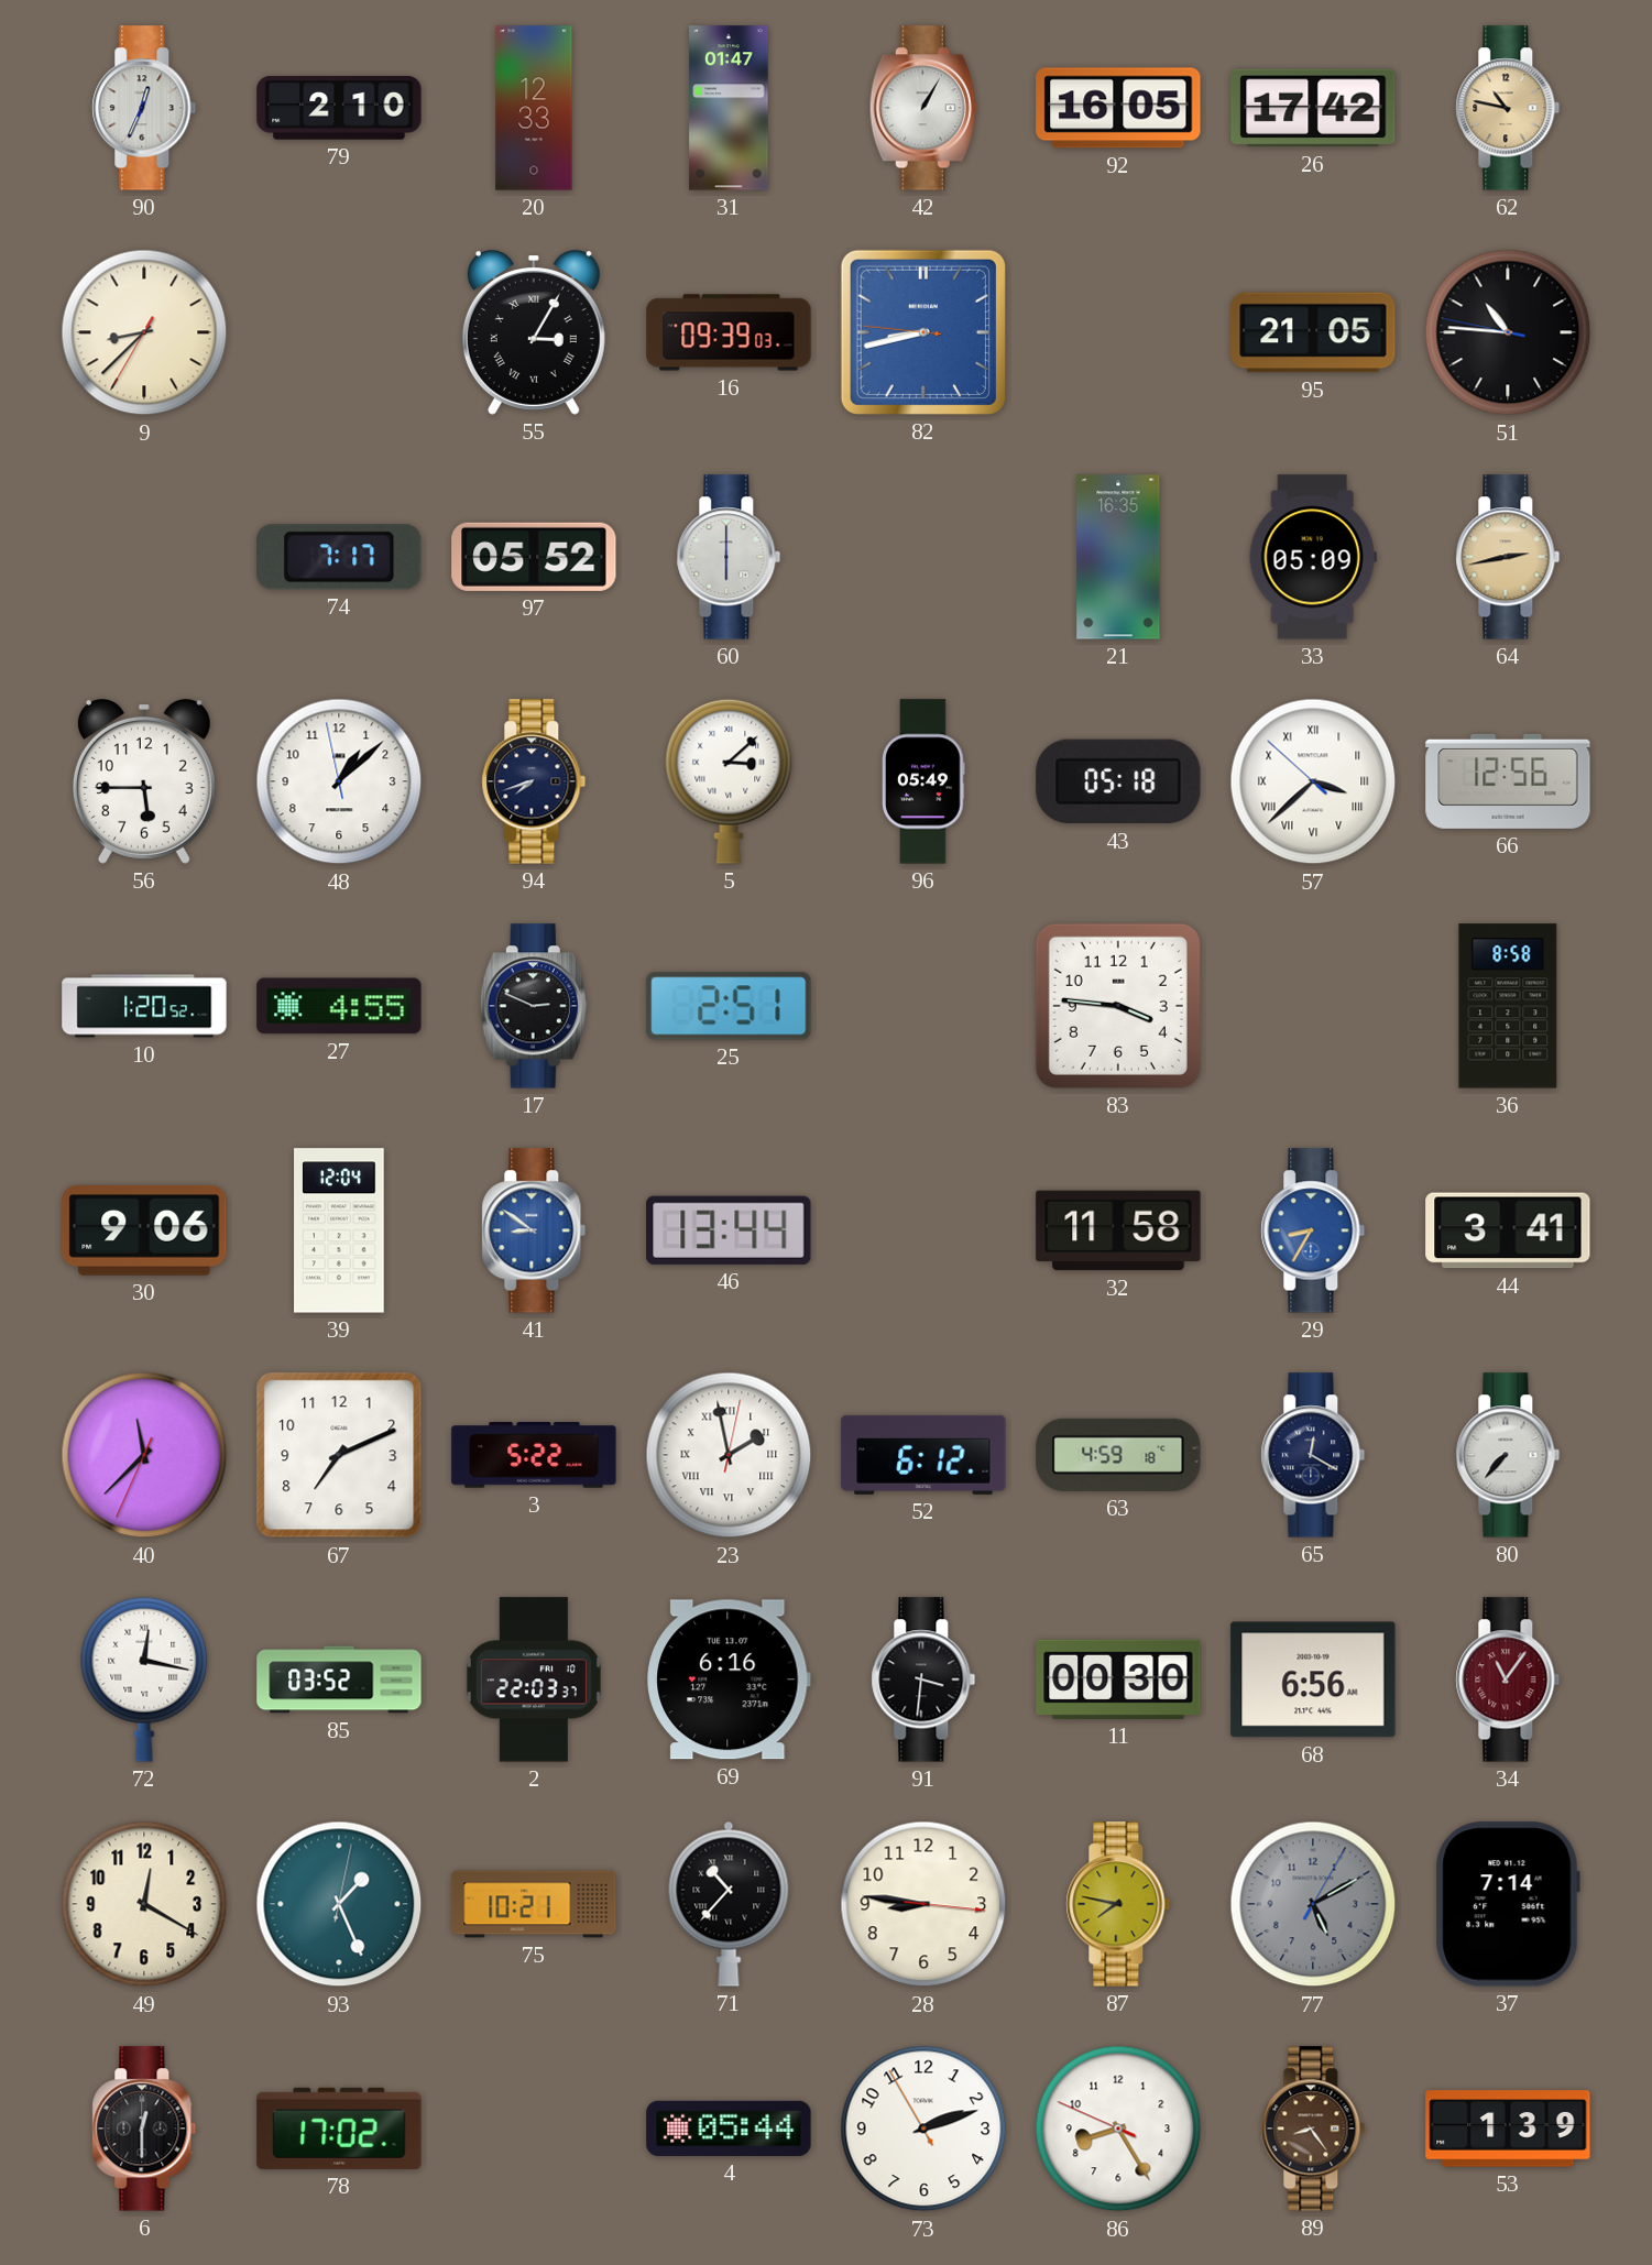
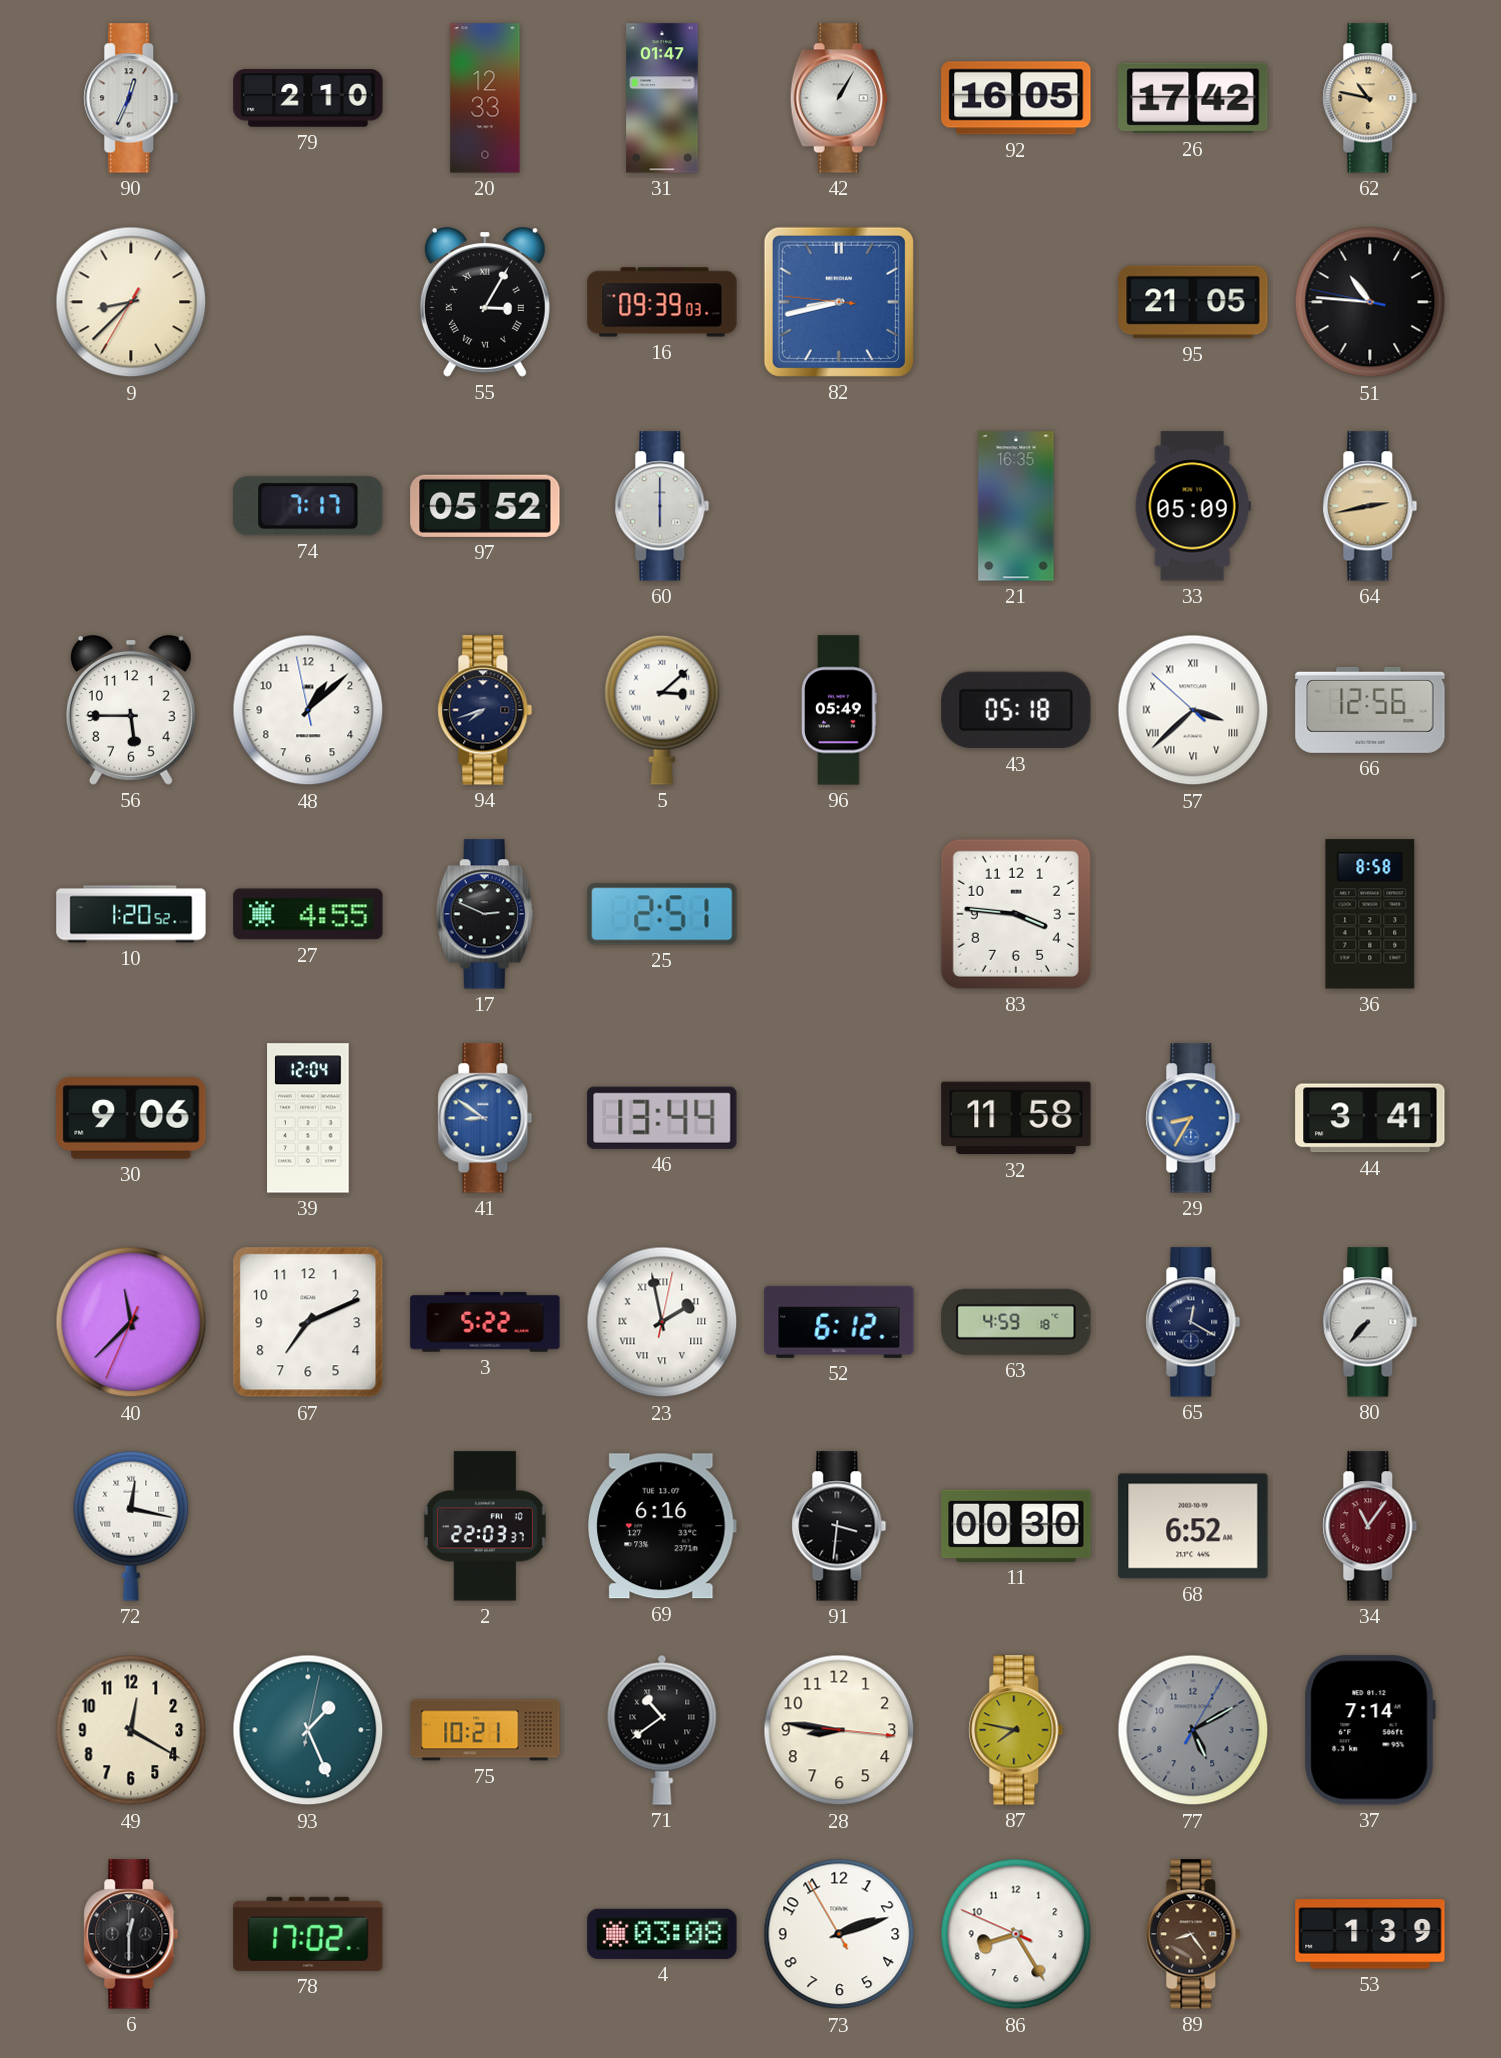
85: 03:52 -> none (339, 1679)
68: 6:56 -> 6:52 (1193, 1526)
71: 10:37 -> 10:39 (662, 1730)
4: 05:44 -> 03:08 (662, 1934)
